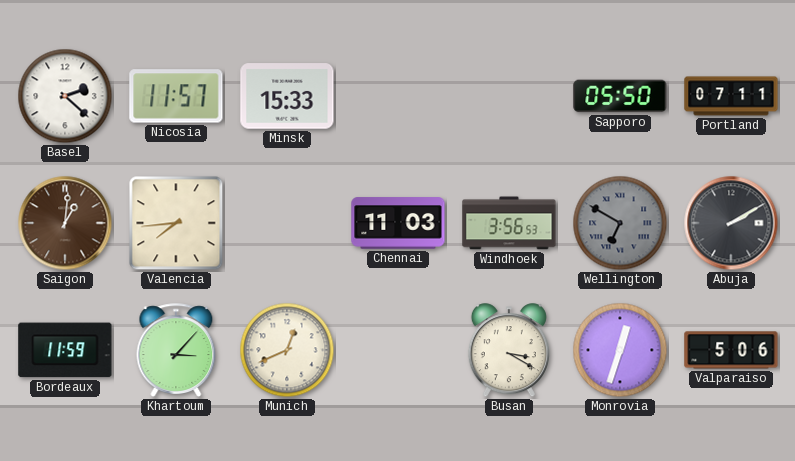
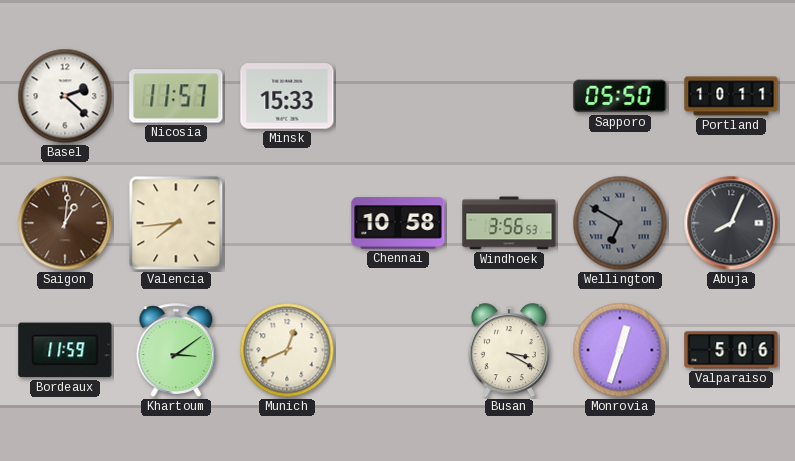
Portland: 07:11 -> 10:11 (731, 96)
Chennai: 11:03 -> 10:58 (398, 223)
Abuja: 2:10 -> 8:04 (731, 223)
Khartoum: 3:07 -> 3:09 (176, 350)
